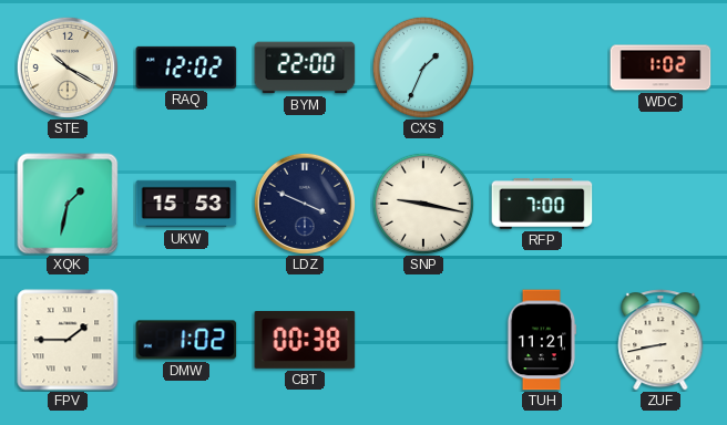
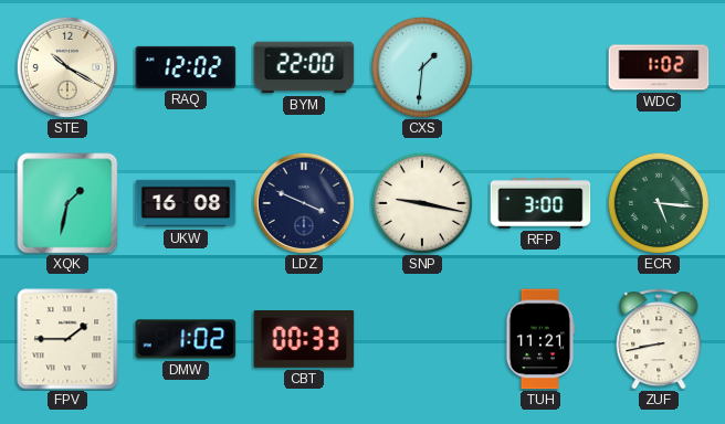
CXS: 1:34 -> 1:31 (422, 67)
UKW: 15:53 -> 16:08 (186, 203)
RFP: 7:00 -> 3:00 (540, 204)
ECR: none -> 5:16 (659, 203)
CBT: 00:38 -> 00:33 (304, 339)
